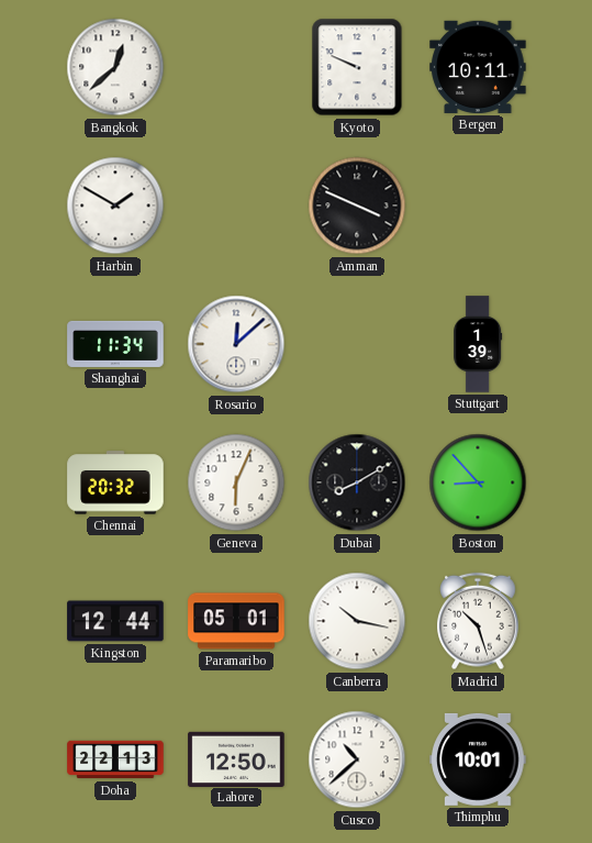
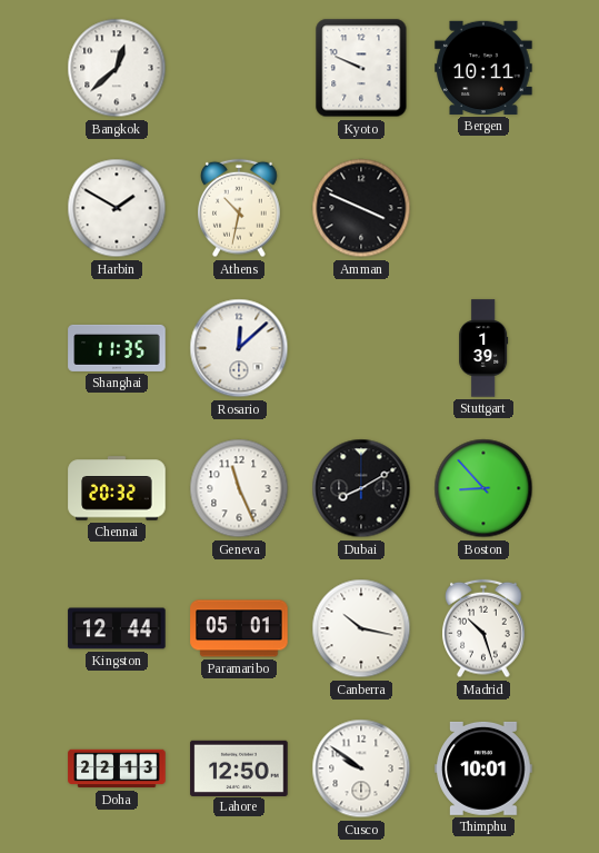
Athens: none -> 10:32 (240, 208)
Shanghai: 11:34 -> 11:35 (117, 348)
Geneva: 6:04 -> 11:26 (239, 488)
Cusco: 10:38 -> 9:51 (361, 768)
